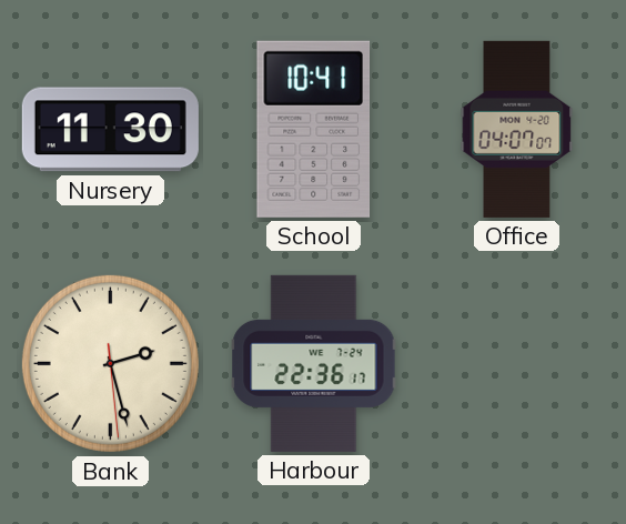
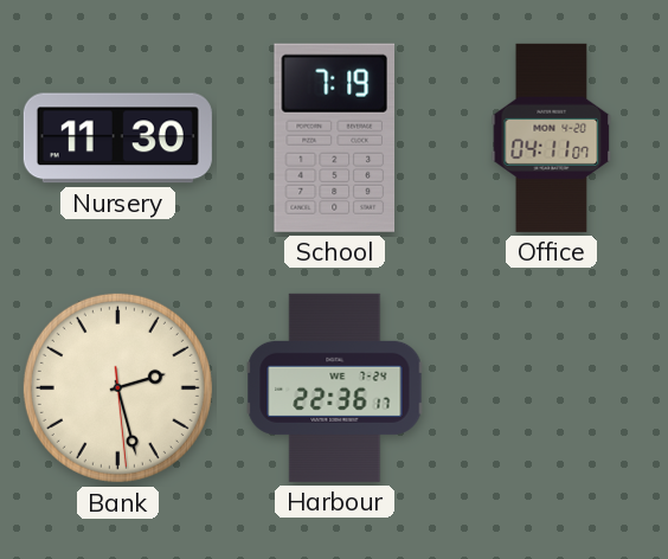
School: 10:41 -> 7:19 (335, 137)
Office: 04:07 -> 04:11 (552, 137)
